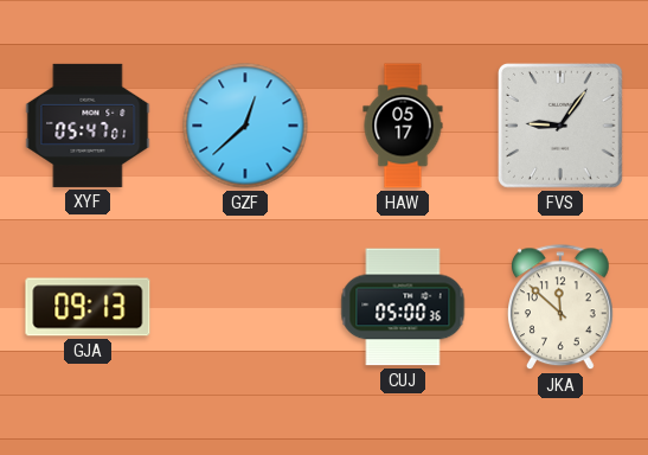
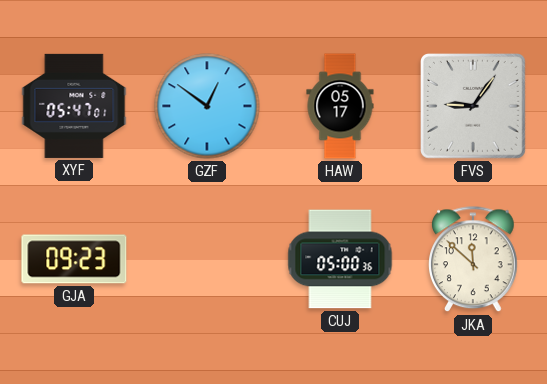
GZF: 12:38 -> 12:51 (207, 106)
GJA: 09:13 -> 09:23 (74, 259)
